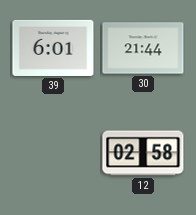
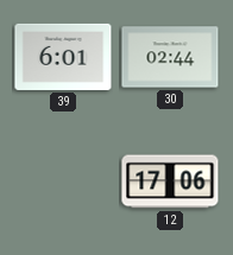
30: 21:44 -> 02:44 (170, 57)
12: 02:58 -> 17:06 (170, 181)
